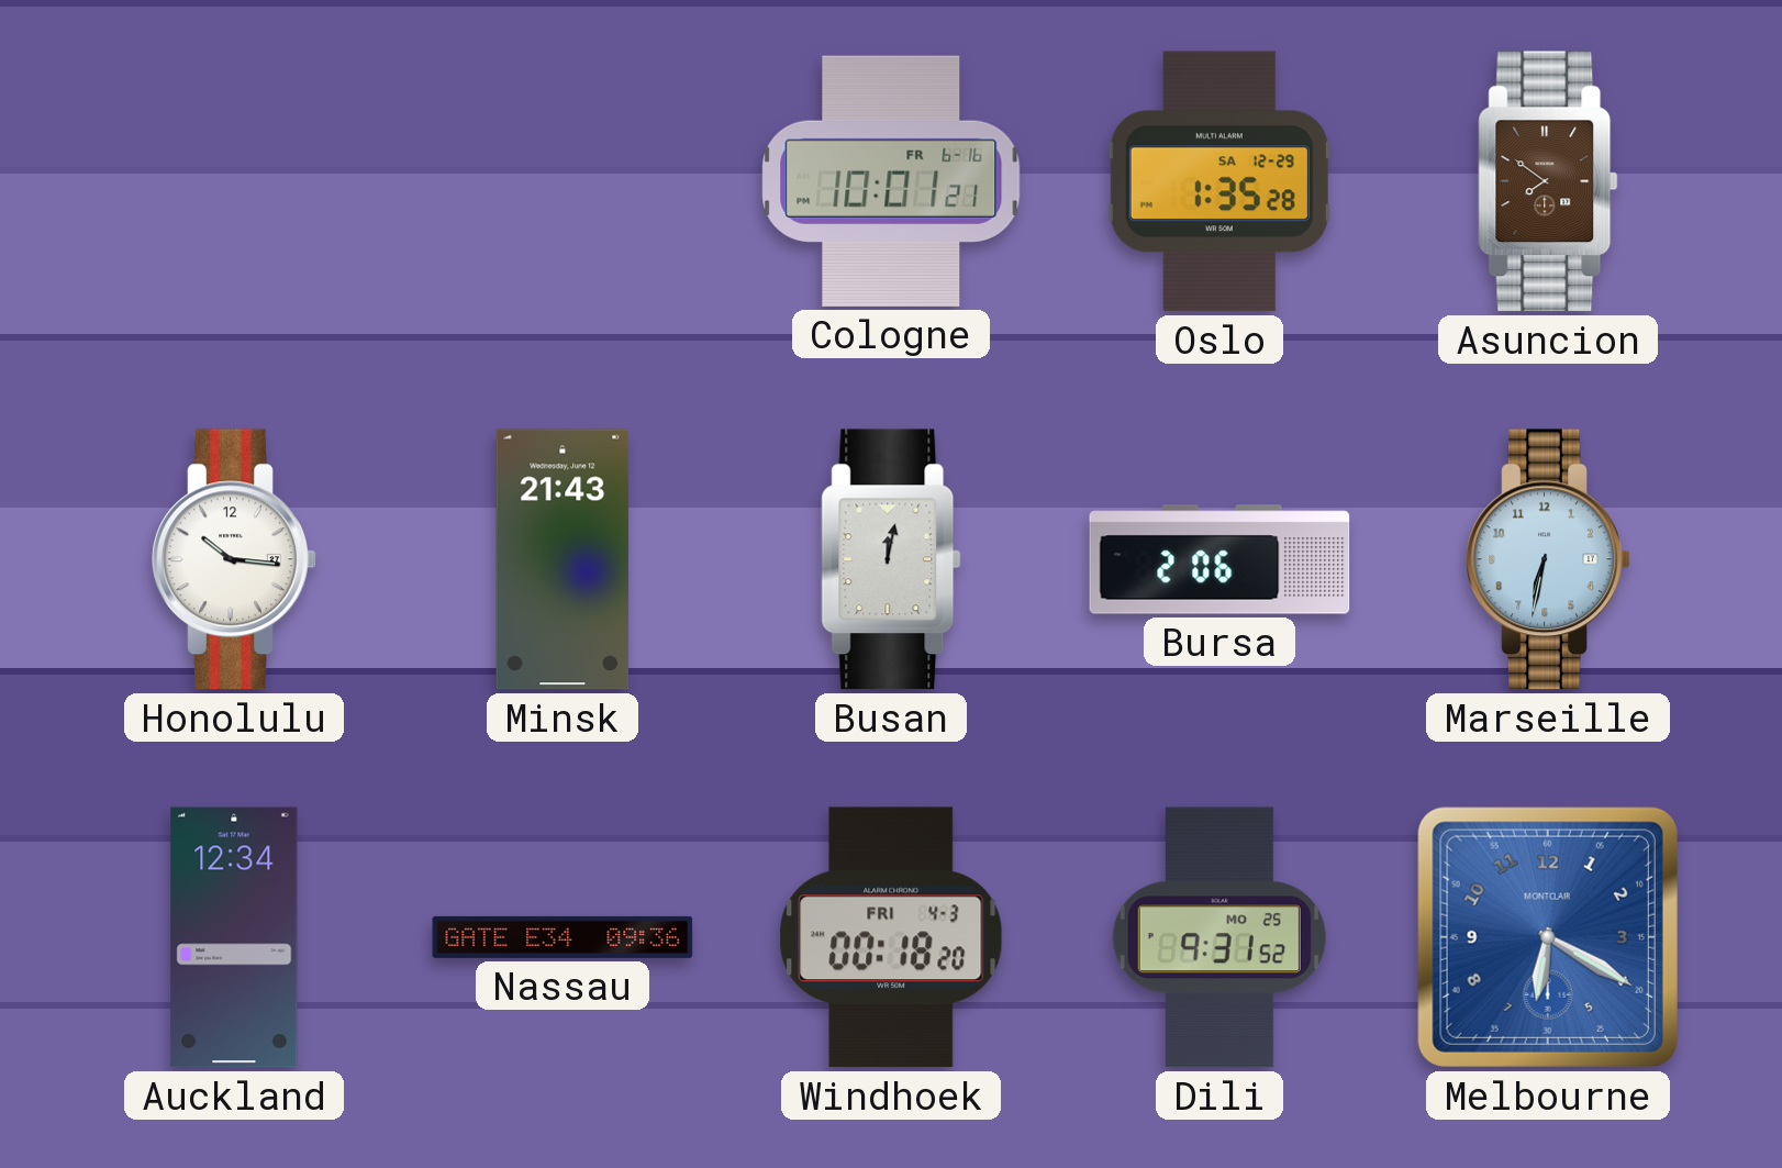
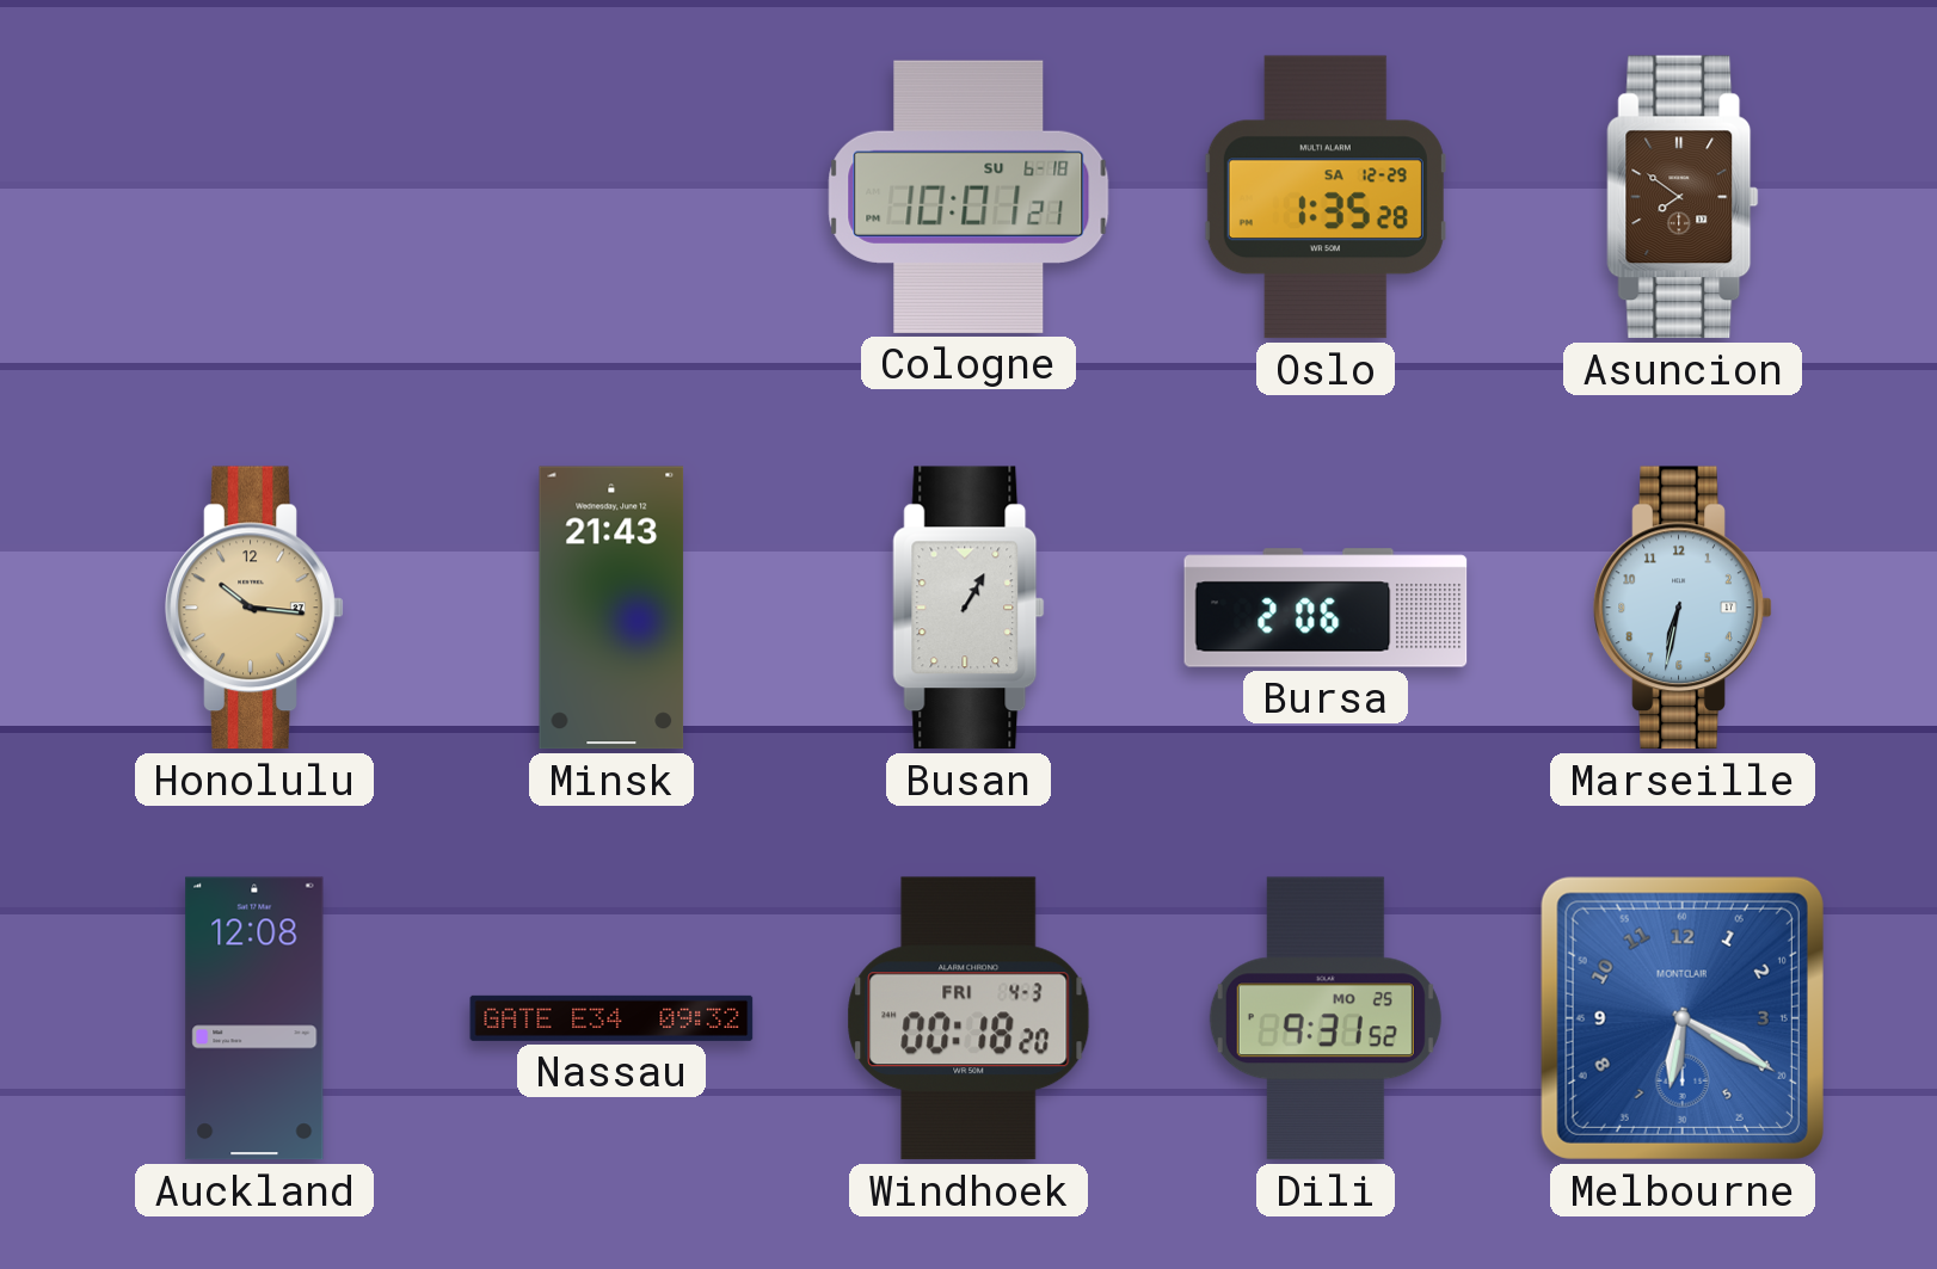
Cologne date: FR 6-16 -> SU 6-18 (968, 197)
Honolulu dial: white -> champagne (254, 608)
Busan: 12:02 -> 1:05 (968, 608)
Auckland: 12:34 -> 12:08 (254, 1018)
Nassau: 09:36 -> 09:32 (611, 1018)
